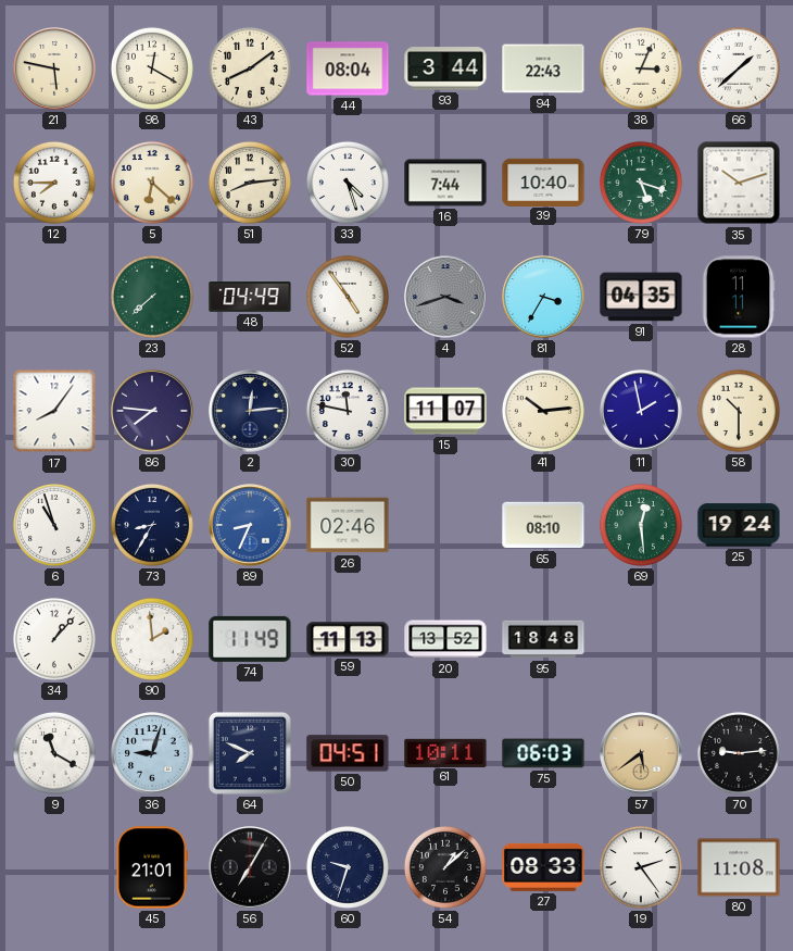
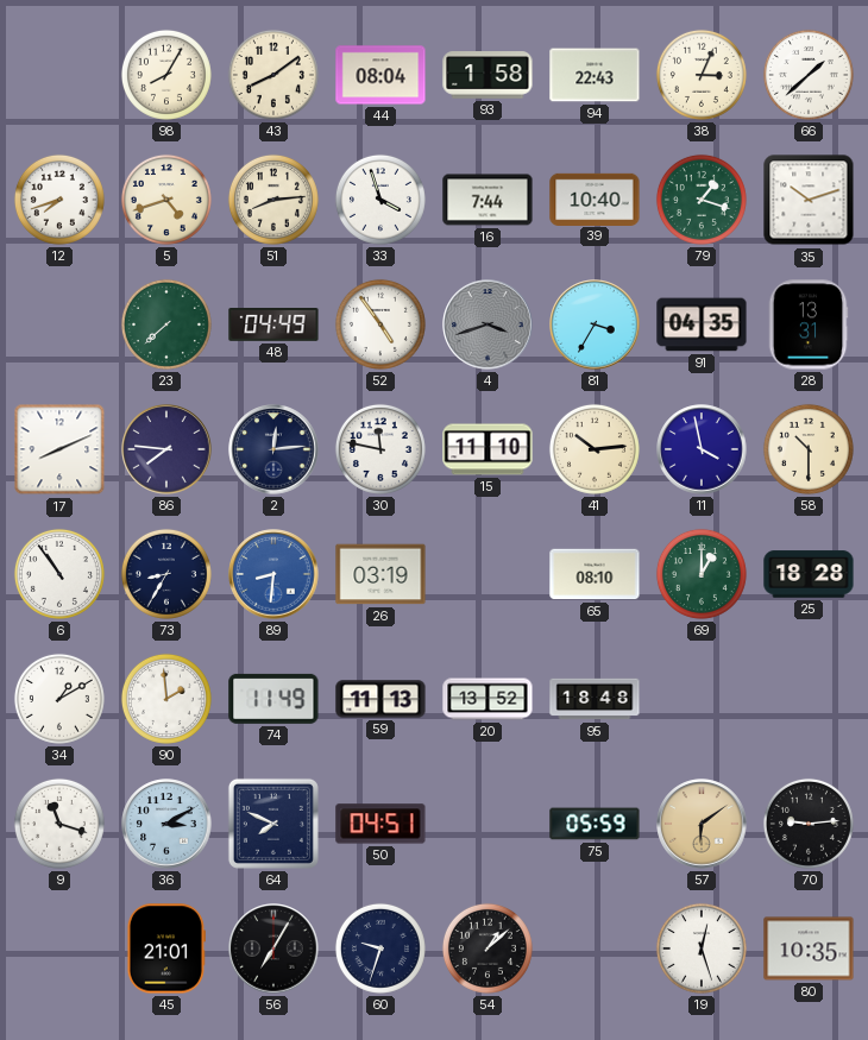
21: 5:47 -> none (54, 68)
98: 12:20 -> 8:05 (166, 75)
93: 3:44 -> 1:58 (488, 75)
12: 7:45 -> 7:42 (59, 200)
5: 6:22 -> 4:42 (166, 200)
33: 4:27 -> 3:57 (380, 200)
79: 5:18 -> 1:18 (702, 200)
28: 11:11 -> 13:31 (809, 324)
17: 8:06 -> 8:11 (59, 449)
15: 11:07 -> 11:10 (488, 449)
11: 1:58 -> 3:58 (702, 449)
6: 10:57 -> 10:54 (59, 574)
89: 8:34 -> 8:31 (273, 574)
26: 02:46 -> 03:19 (380, 574)
69: 12:29 -> 1:00 (702, 574)
25: 19:24 -> 18:28 (809, 574)
34: 1:07 -> 1:10 (59, 699)
9: 11:20 -> 11:18 (59, 824)
36: 9:03 -> 3:10 (166, 824)
61: 10:11 -> none (445, 752)
75: 06:03 -> 05:59 (595, 824)
57: 5:39 -> 6:09 (702, 824)
27: 08:33 -> none (543, 867)
19: 2:24 -> 12:27 (702, 948)
80: 11:08 -> 10:35 (809, 948)
